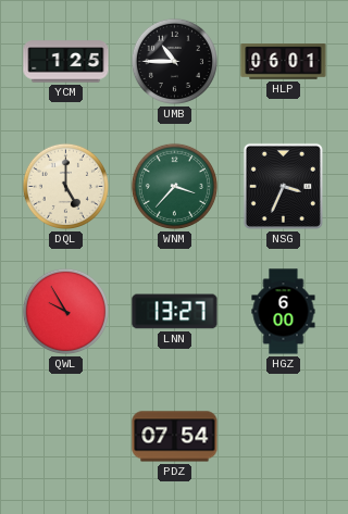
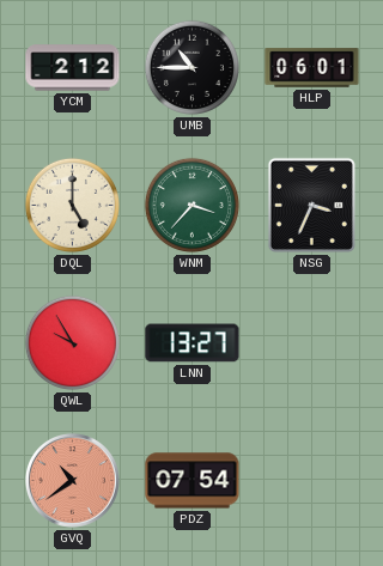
YCM: 1:25 -> 2:12 (73, 68)
HGZ: 6:00 -> none (284, 312)
GVQ: none -> 10:39 (73, 481)
